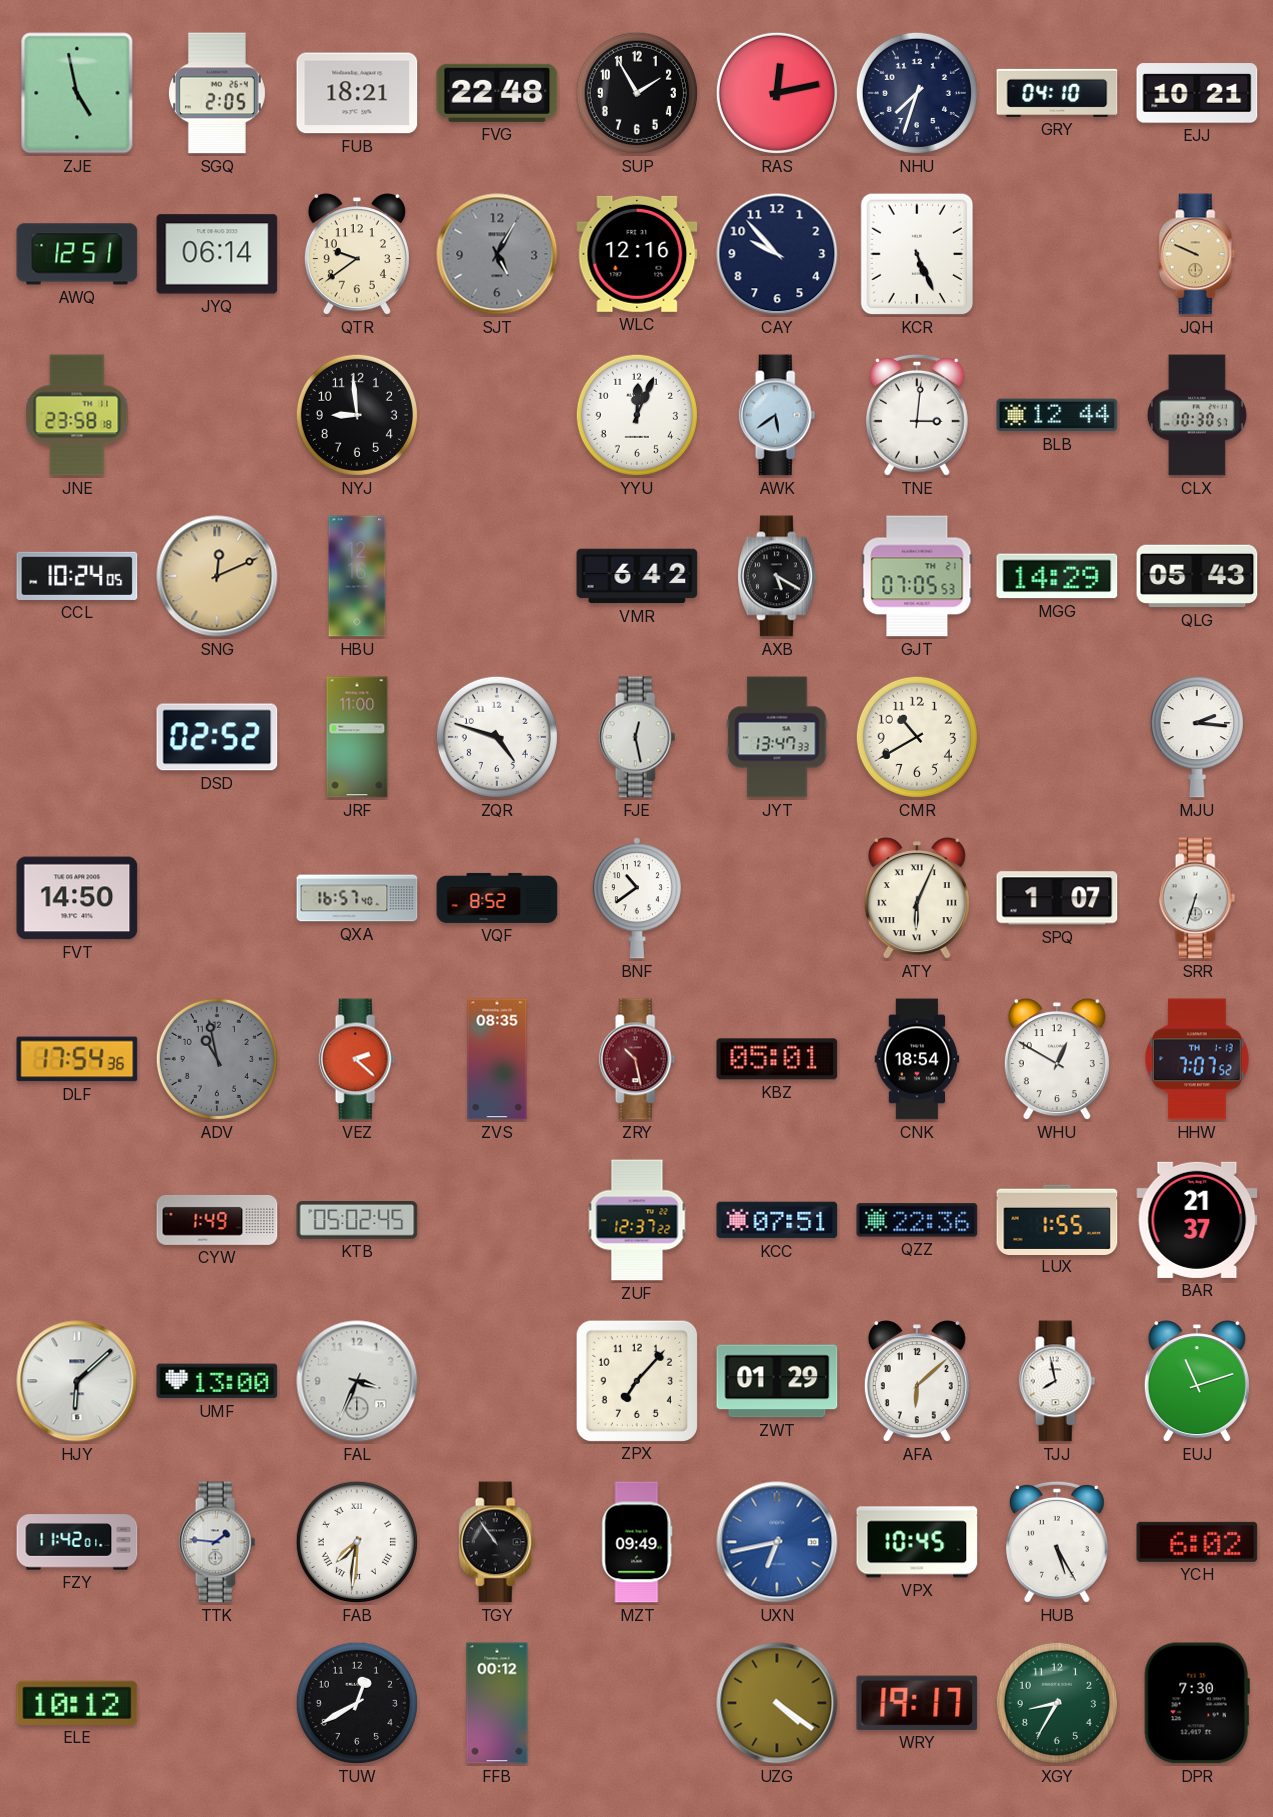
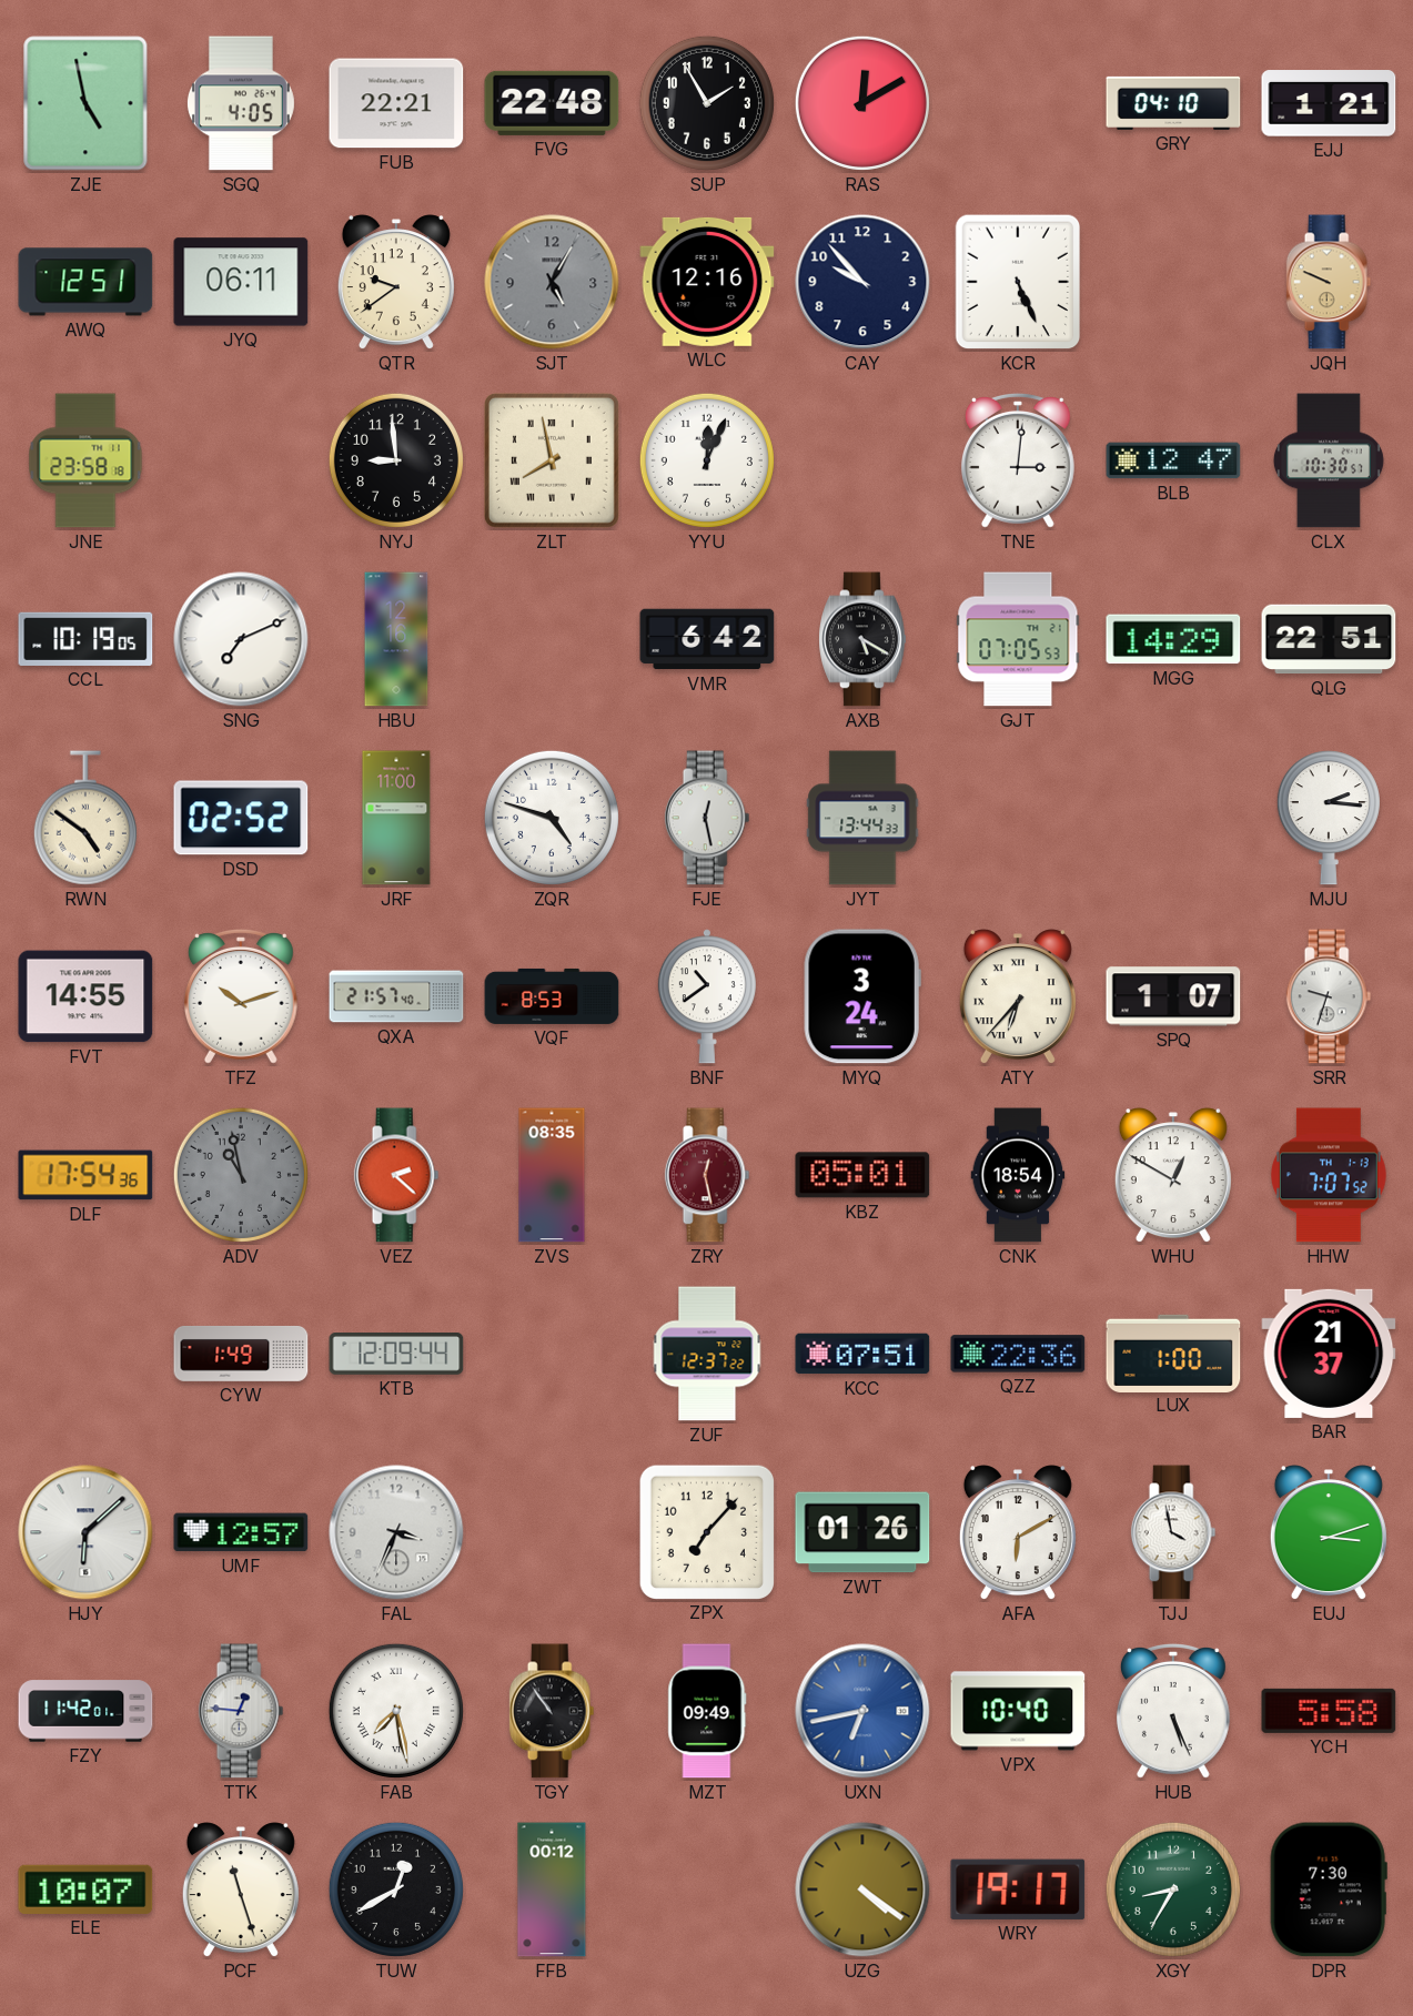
SGQ: 2:05 -> 4:05 (241, 103)
FUB: 18:21 -> 22:21 (396, 103)
RAS: 12:13 -> 12:10 (862, 103)
NHU: 7:33 -> none (917, 93)
EJJ: 10:21 -> 1:21 (1329, 103)
JYQ: 06:14 -> 06:11 (241, 282)
ZLT: none -> 7:58 (552, 460)
AWK: 5:39 -> none (777, 415)
BLB: 12:44 -> 12:47 (1173, 460)
CCL: 10:24 -> 10:19 (85, 639)
SNG: 12:11 -> 7:11 (241, 639)
SNG dial: champagne -> white (241, 639)
QLG: 05:43 -> 22:51 (1329, 639)
RWN: none -> 4:51 (85, 818)
JYT: 13:47 -> 13:44 (862, 818)
CMR: 10:40 -> none (917, 737)
FVT: 14:50 -> 14:55 (85, 996)
TFZ: none -> 10:12 (241, 996)
QXA: 16:57 -> 21:57 (396, 996)
VQF: 8:52 -> 8:53 (552, 996)
MYQ: none -> 3:24 (862, 996)
ATY: 6:04 -> 6:37 (1018, 997)
SRR: 6:33 -> 9:33 (1329, 996)
ZRY: 10:28 -> 12:28 (707, 1175)
KTB: 05:02 -> 12:09 (396, 1355)
LUX: 1:55 -> 1:00 (1173, 1353)
UMF: 13:00 -> 12:57 (241, 1532)
ZWT: 01:29 -> 01:26 (862, 1532)
AFA: 6:08 -> 6:10 (1018, 1533)
TJJ: 7:58 -> 3:58 (1173, 1532)
EUJ: 11:12 -> 3:12 (1329, 1533)
TTK: 1:46 -> 12:46 (241, 1711)
FAB: 7:31 -> 7:28 (396, 1711)
VPX: 10:45 -> 10:40 (1018, 1711)
HUB: 5:25 -> 5:26 (1173, 1711)
YCH: 6:02 -> 5:58 (1329, 1711)
ELE: 10:12 -> 10:07 (85, 1890)
PCF: none -> 11:27 (241, 1891)
